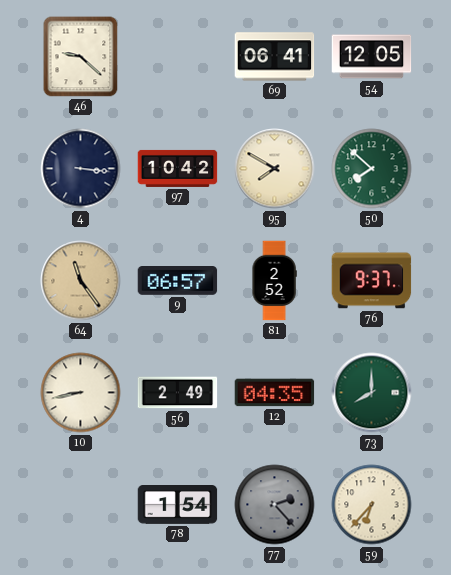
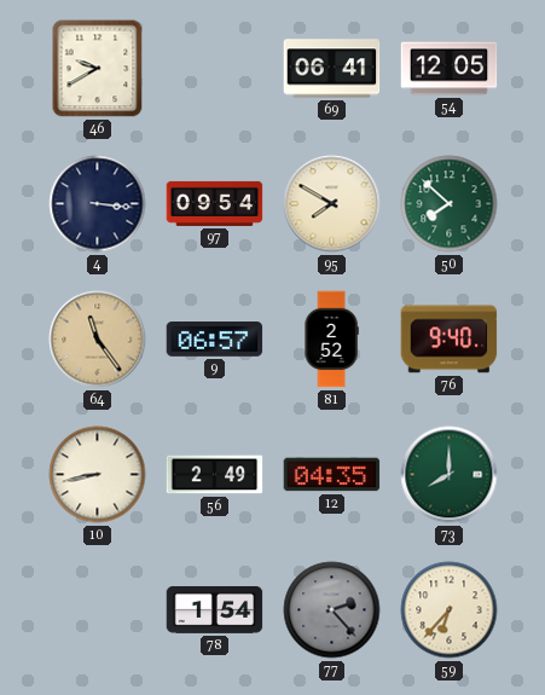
46: 9:22 -> 9:40 (98, 69)
97: 10:42 -> 09:54 (215, 203)
76: 9:37 -> 9:40 (450, 340)
